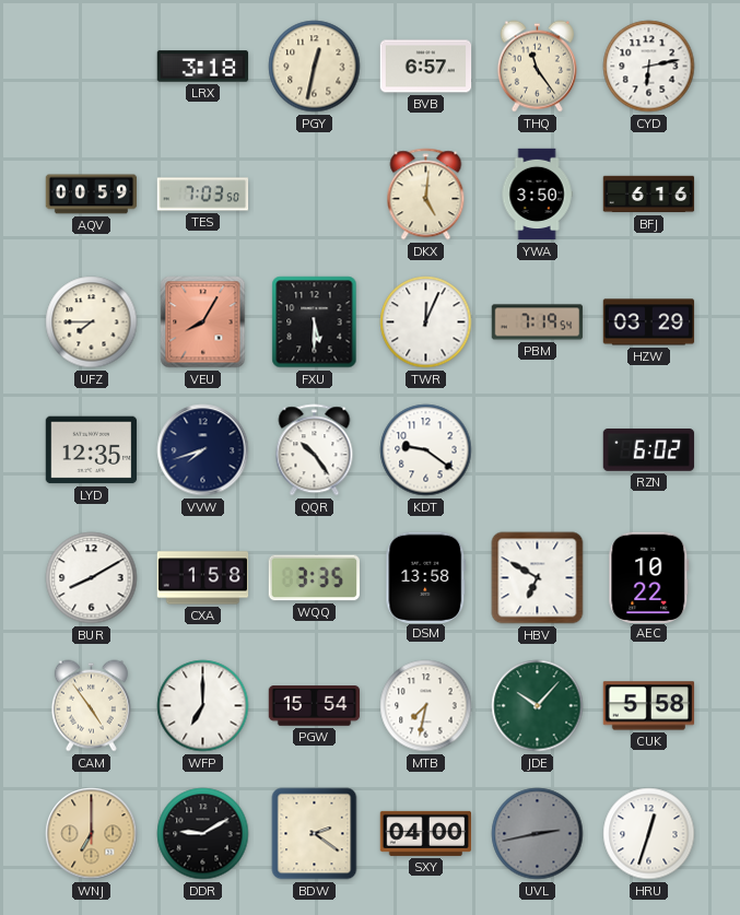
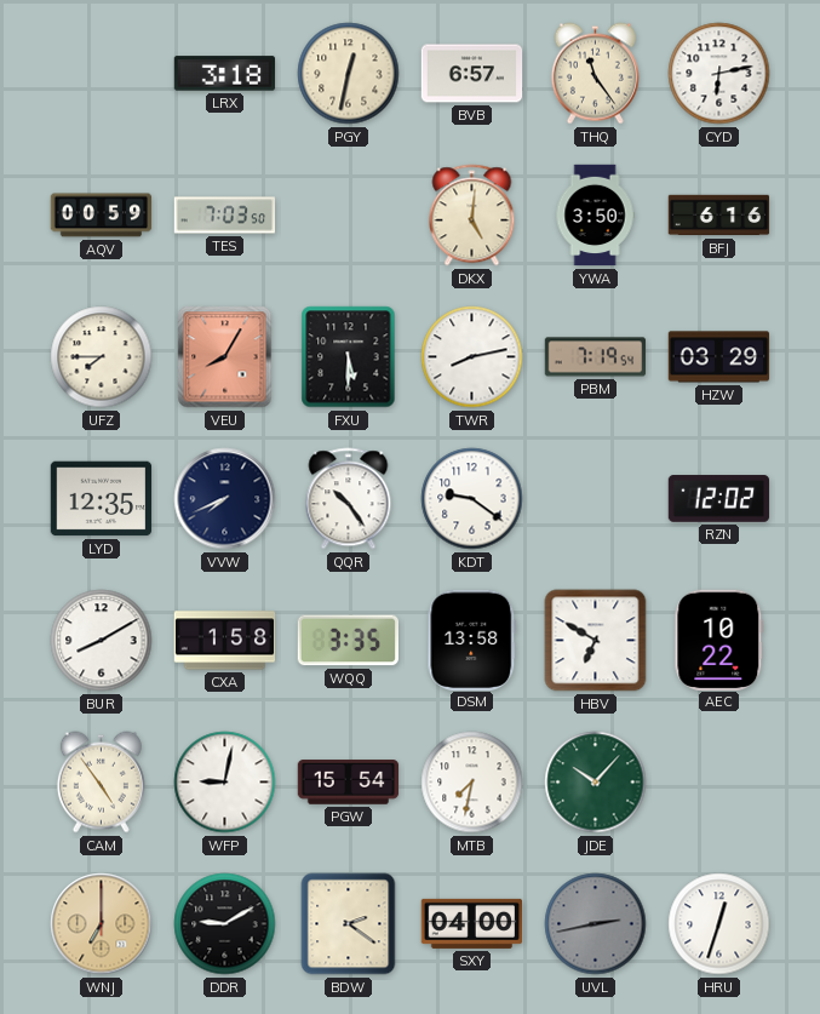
TWR: 12:04 -> 8:13 (472, 357)
VVW: 7:42 -> 7:41 (225, 499)
RZN: 6:02 -> 12:02 (719, 499)
WFP: 7:00 -> 9:02 (225, 783)
CUK: 5:58 -> none (649, 706)
